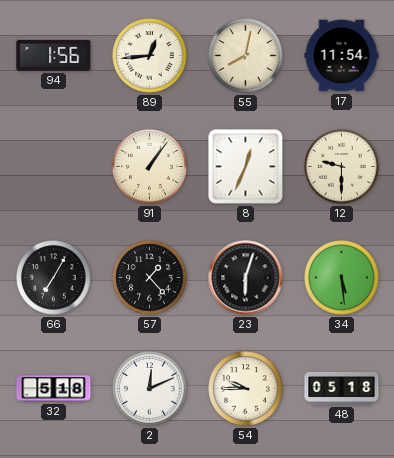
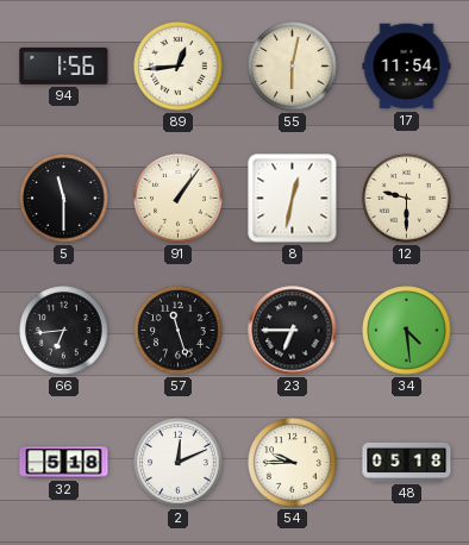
55: 8:02 -> 6:02 (293, 67)
5: none -> 11:30 (64, 199)
8: 12:34 -> 12:32 (293, 199)
66: 7:05 -> 6:44 (64, 331)
57: 1:23 -> 11:27 (179, 331)
23: 6:03 -> 6:45 (293, 331)
34: 5:29 -> 4:29 (407, 331)
